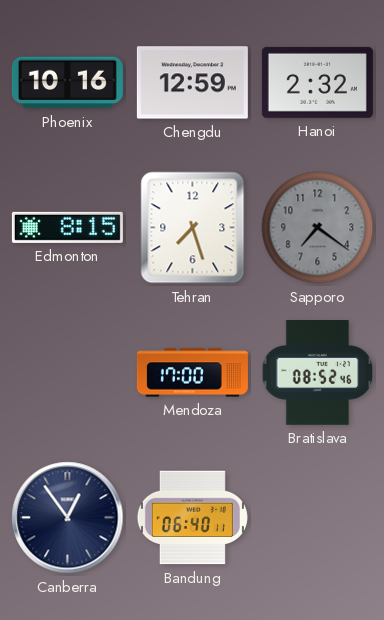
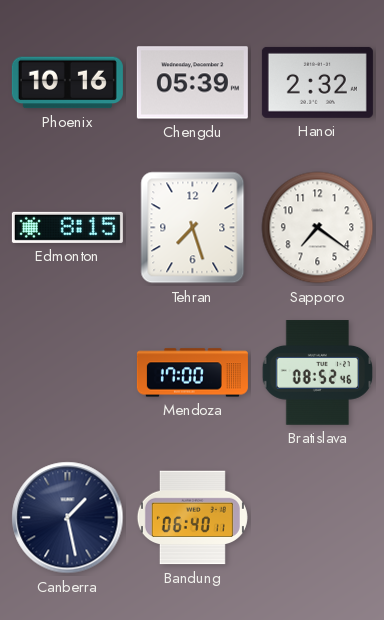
Chengdu: 12:59 -> 05:39 (192, 83)
Sapporo dial: grey -> white (318, 228)
Canberra: 12:54 -> 1:28 (68, 518)
